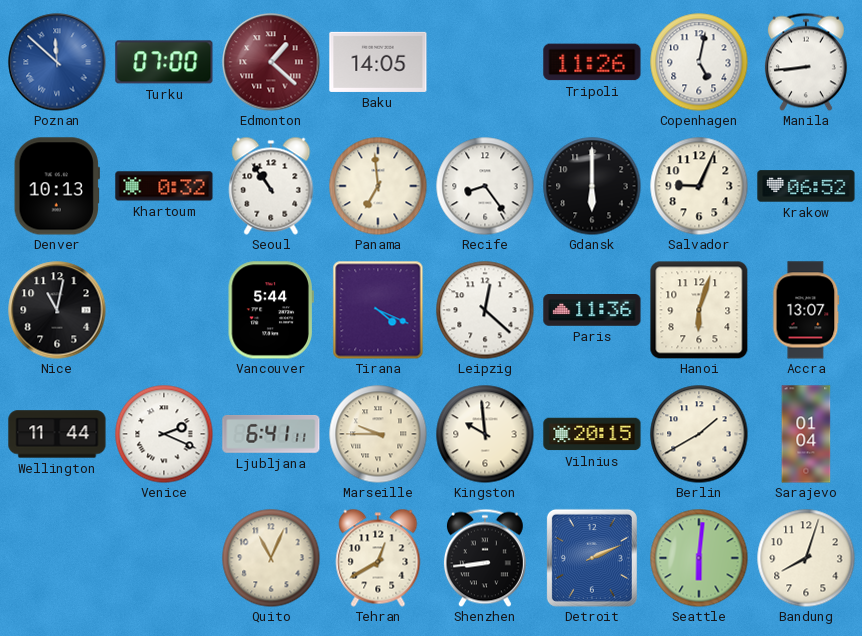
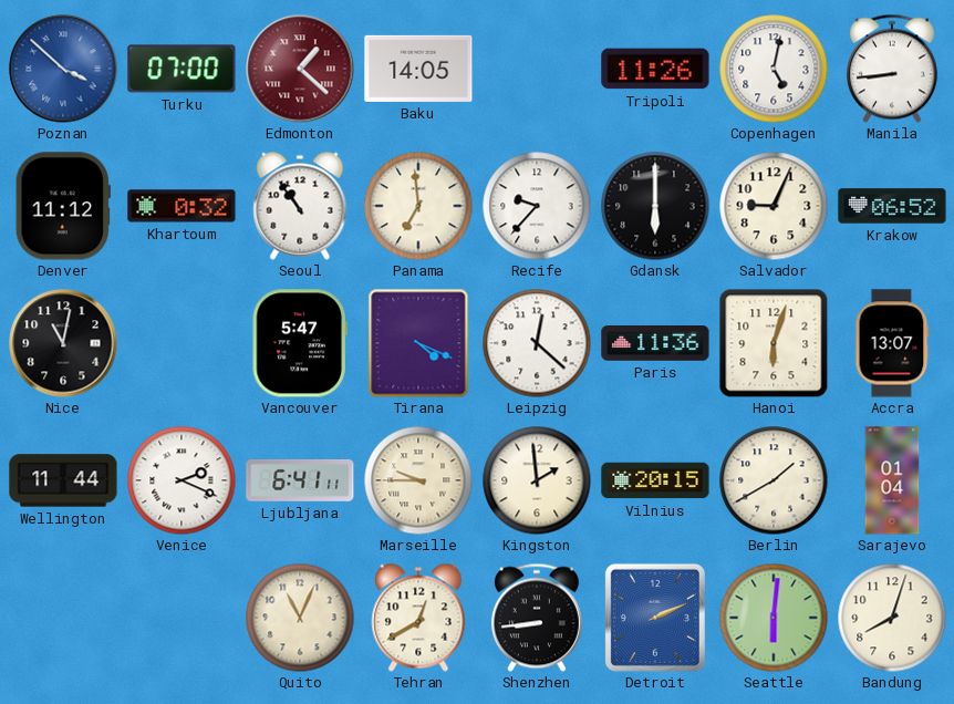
Poznan: 11:52 -> 3:52 (63, 69)
Denver: 10:13 -> 11:12 (63, 206)
Recife: 8:24 -> 9:37 (537, 206)
Vancouver: 5:44 -> 5:47 (300, 343)
Kingston: 9:59 -> 1:59 (537, 480)
